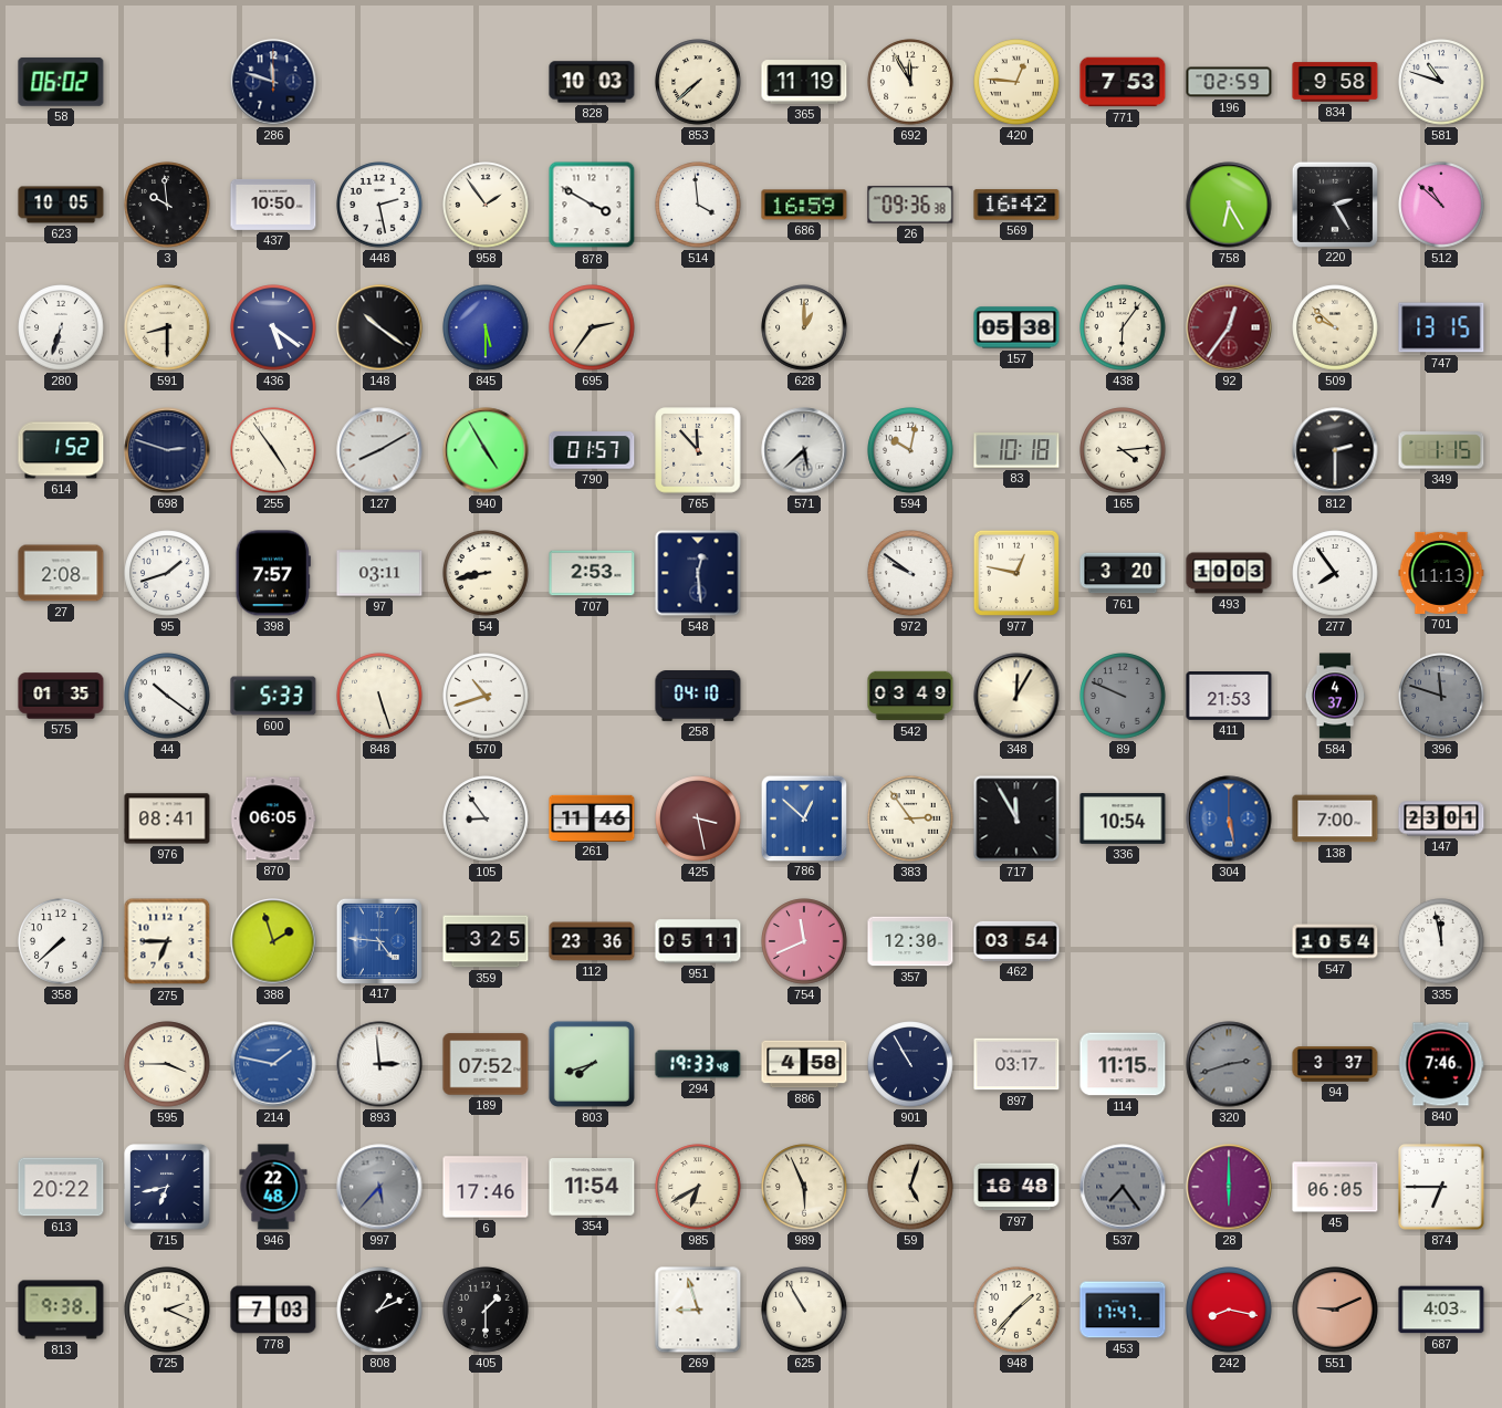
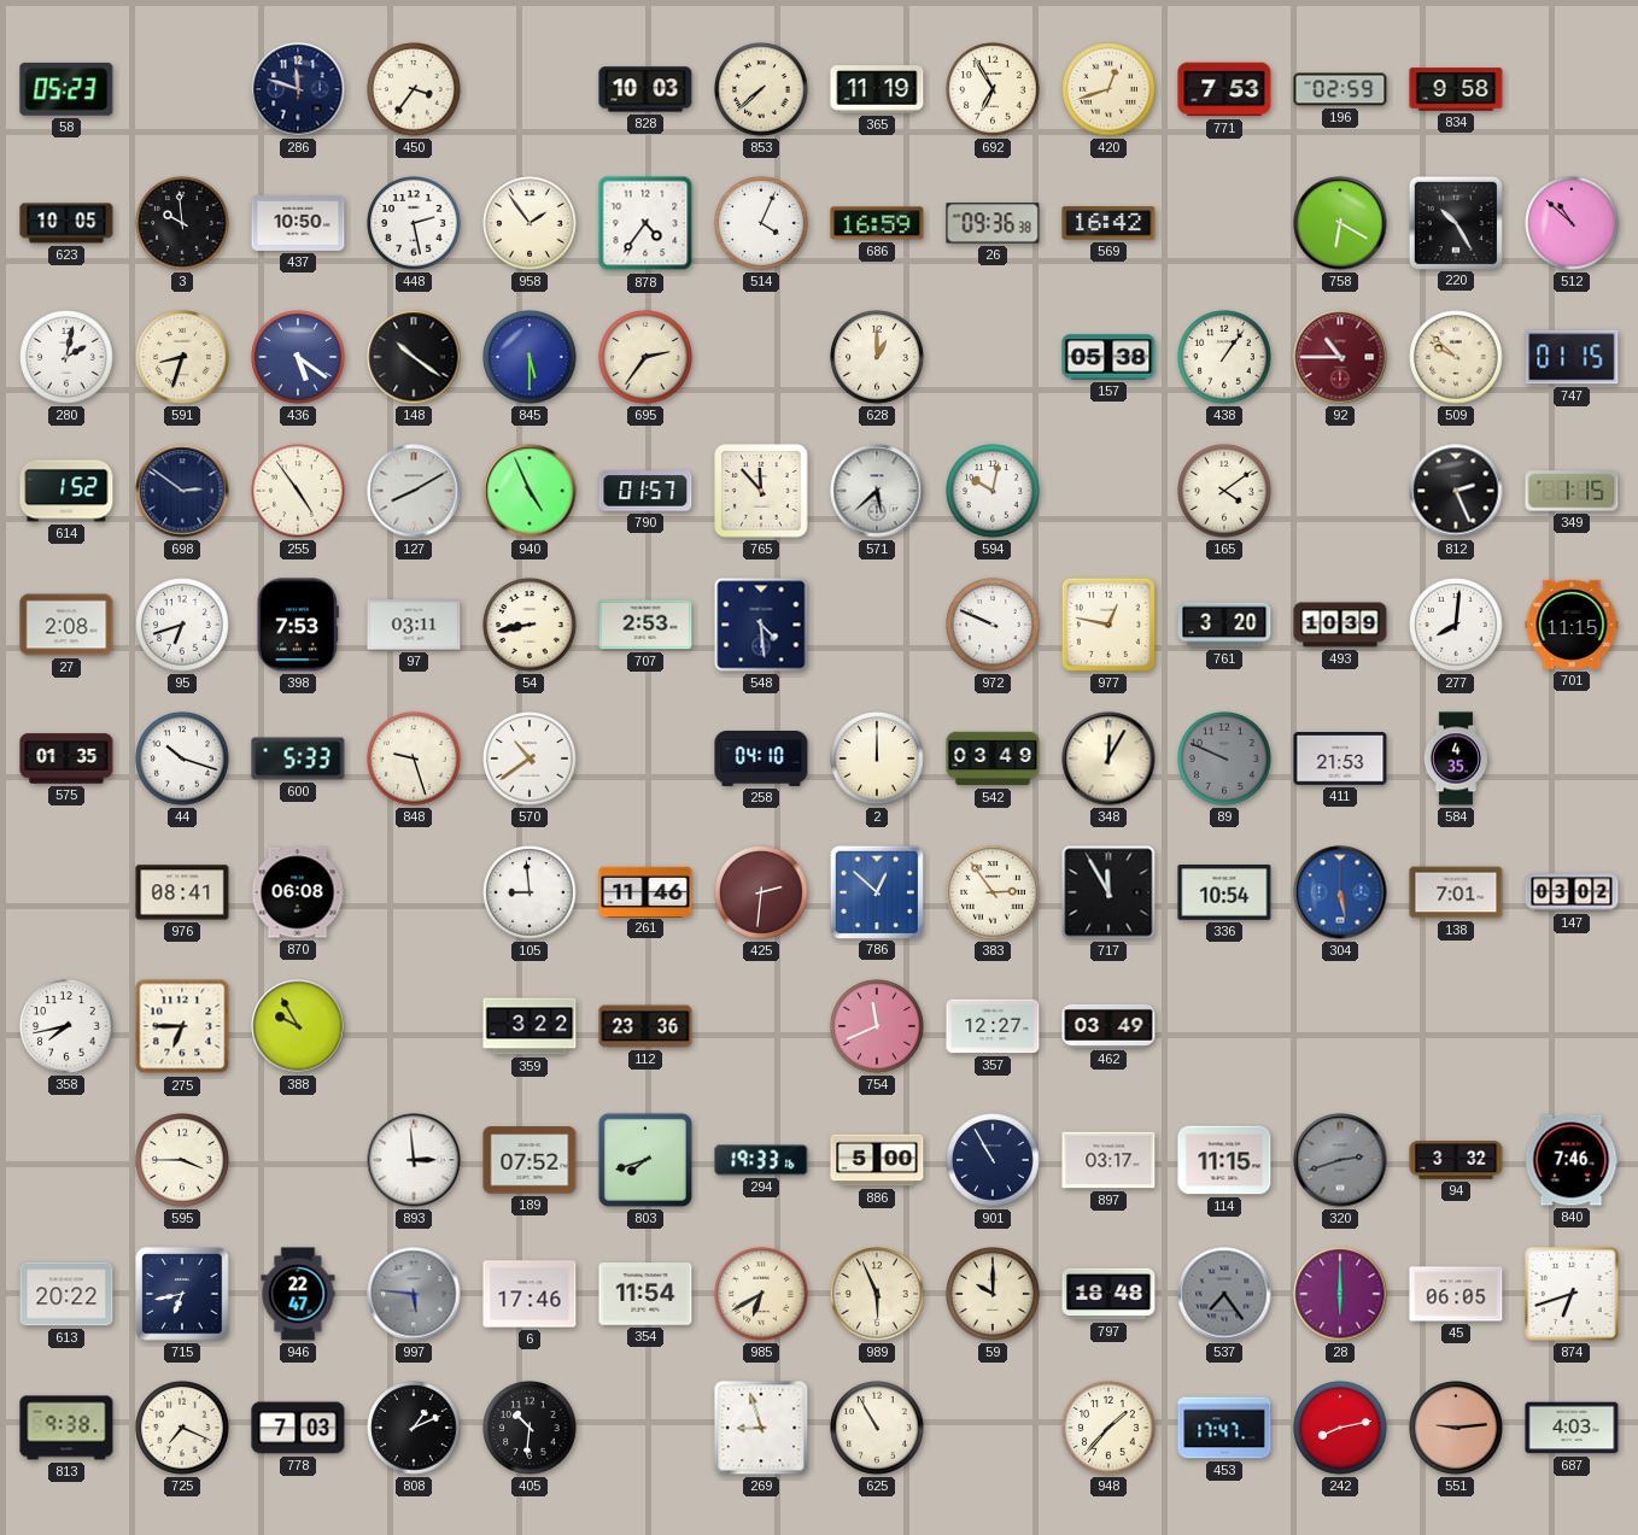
58: 06:02 -> 05:23 (66, 89)
450: none -> 3:36 (414, 89)
692: 11:55 -> 6:55 (993, 89)
420: 12:46 -> 12:42 (1108, 89)
581: 10:48 -> none (1441, 82)
878: 3:50 -> 4:36 (645, 223)
514: 3:59 -> 4:04 (761, 223)
758: 6:25 -> 6:20 (1340, 223)
220: 2:25 -> 10:25 (1455, 222)
280: 6:33 -> 2:02 (66, 357)
591: 8:30 -> 8:33 (182, 357)
438: 6:06 -> 1:06 (1224, 357)
92: 12:36 -> 10:45 (1340, 357)
747: 13:15 -> 01:15 (1572, 357)
698: 2:48 -> 2:51 (182, 491)
940: 4:55 -> 4:56 (530, 491)
83: 10:18 -> none (1016, 450)
165: 4:14 -> 4:09 (1224, 491)
812: 2:30 -> 2:26 (1456, 491)
95: 1:42 -> 6:42 (182, 625)
398: 7:57 -> 7:53 (298, 625)
548: 12:29 -> 4:29 (761, 625)
972: 9:51 -> 9:49 (993, 625)
493: 10:03 -> 10:39 (1340, 625)
277: 7:54 -> 8:01 (1456, 625)
701: 11:13 -> 11:15 (1572, 625)
44: 10:21 -> 10:18 (182, 758)
848: 5:27 -> 9:27 (414, 758)
570: 10:42 -> 10:39 (530, 758)
2: none -> 12:00 (877, 758)
584: 4:37 -> 4:35 (1455, 758)
396: 11:48 -> none (1441, 696)
870: 06:05 -> 06:08 (298, 892)
105: 8:54 -> 8:59 (530, 892)
425: 3:28 -> 2:31 (761, 892)
138: 7:00 -> 7:01 (1456, 892)
147: 23:01 -> 03:02 (1572, 892)
358: 7:38 -> 7:43 (66, 1026)
388: 1:57 -> 9:55 (298, 1026)
417: 4:46 -> none (378, 940)
359: 3:25 -> 3:22 (530, 1026)
951: 05:11 -> none (698, 941)
357: 12:30 -> 12:27 (993, 1026)
462: 03:54 -> 03:49 (1108, 1026)
547: 10:54 -> none (1335, 941)
335: 11:58 -> none (1441, 941)
214: 1:47 -> none (273, 1064)
294: 19:33:48 -> 19:33:16 (761, 1160)
886: 4:58 -> 5:00 (877, 1160)
94: 3:37 -> 3:32 (1456, 1160)
946: 22:48 -> 22:47 (298, 1294)
997: 5:37 -> 5:46 (414, 1294)
59: 5:03 -> 10:00 (993, 1294)
874: 6:45 -> 6:42 (1573, 1295)
725: 2:19 -> 7:19 (182, 1428)
405: 1:30 -> 10:31 (530, 1428)
242: 8:17 -> 8:13 (1340, 1428)
551: 9:11 -> 9:14 (1456, 1428)
